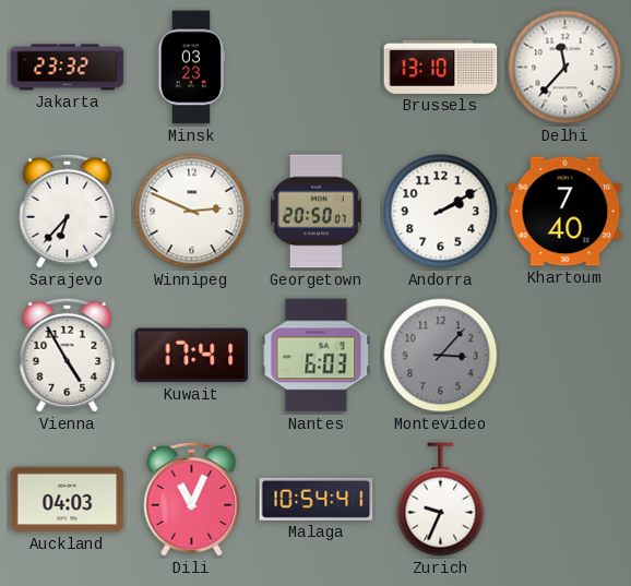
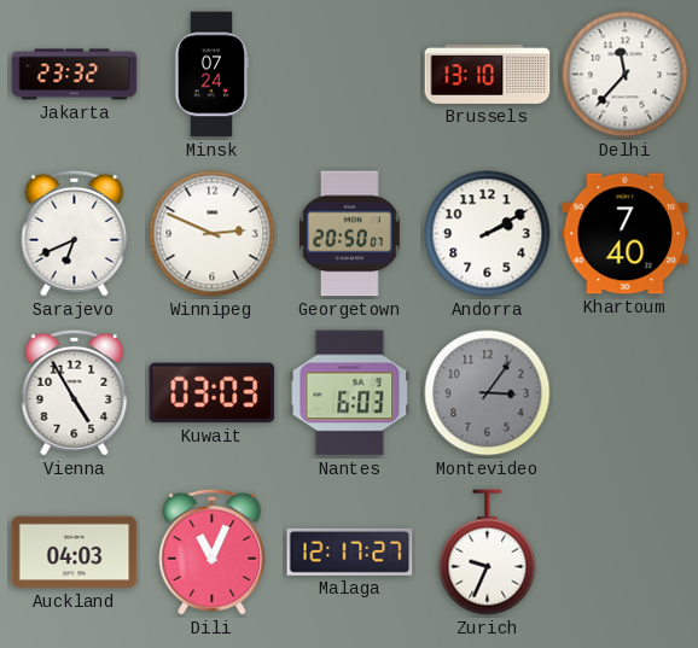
Minsk: 03:23 -> 07:24 (211, 75)
Sarajevo: 6:37 -> 6:41 (75, 233)
Kuwait: 17:41 -> 03:03 (213, 393)
Montevideo: 3:07 -> 3:06 (488, 393)
Malaga: 10:54 -> 12:17 (350, 551)
